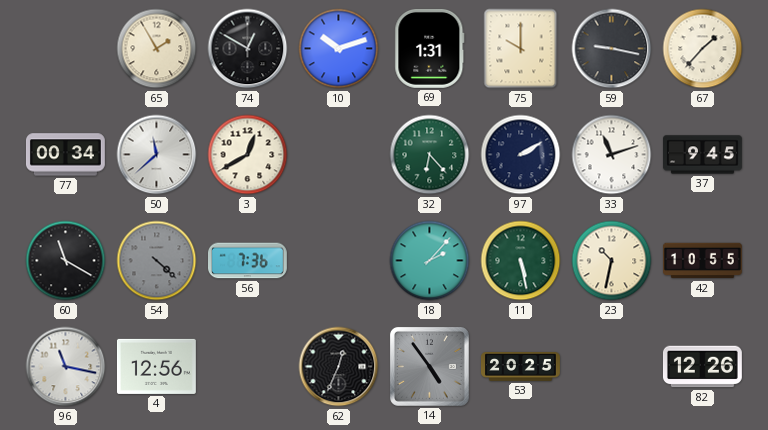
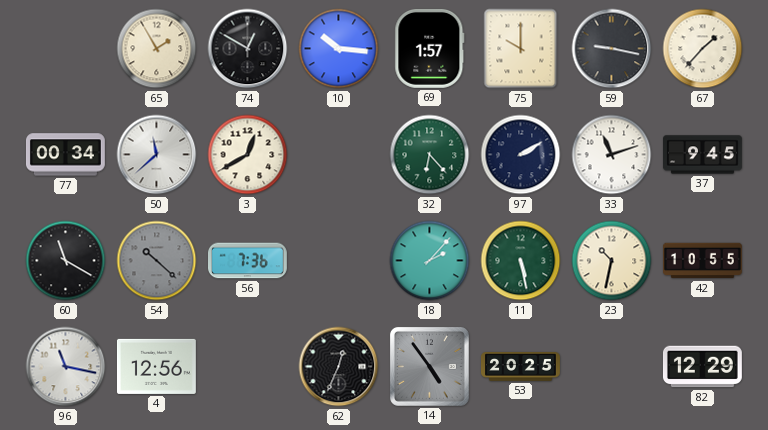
10: 10:12 -> 10:16 (339, 49)
69: 1:31 -> 1:57 (430, 48)
54: 4:22 -> 10:22 (157, 261)
82: 12:26 -> 12:29 (702, 367)
